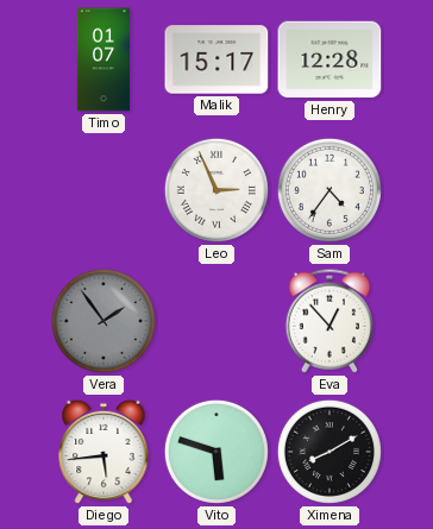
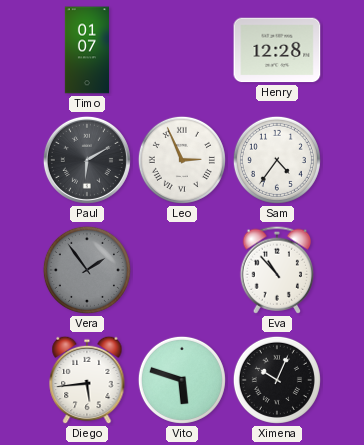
Malik: 15:17 -> none (216, 59)
Paul: none -> 6:10 (87, 160)
Eva: 12:53 -> 10:53 (277, 270)
Ximena: 8:10 -> 10:04 (277, 380)
